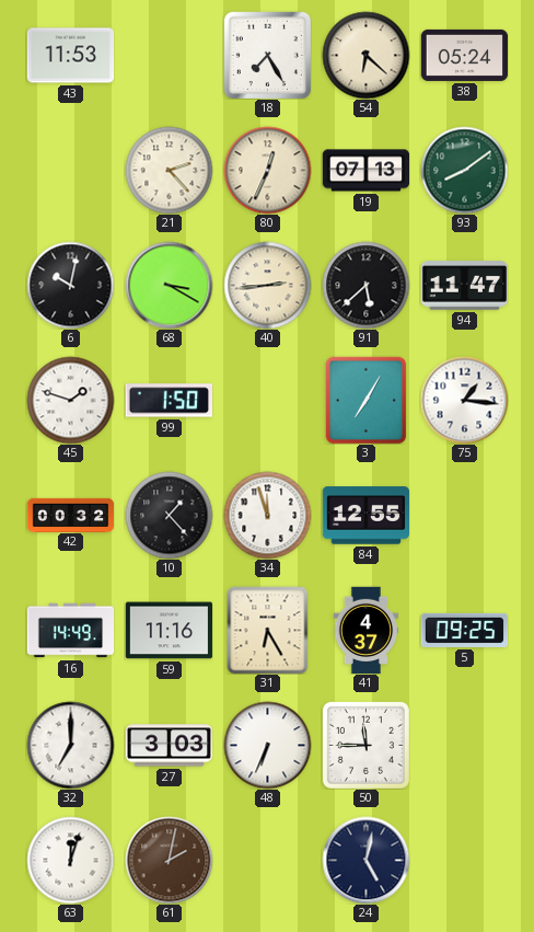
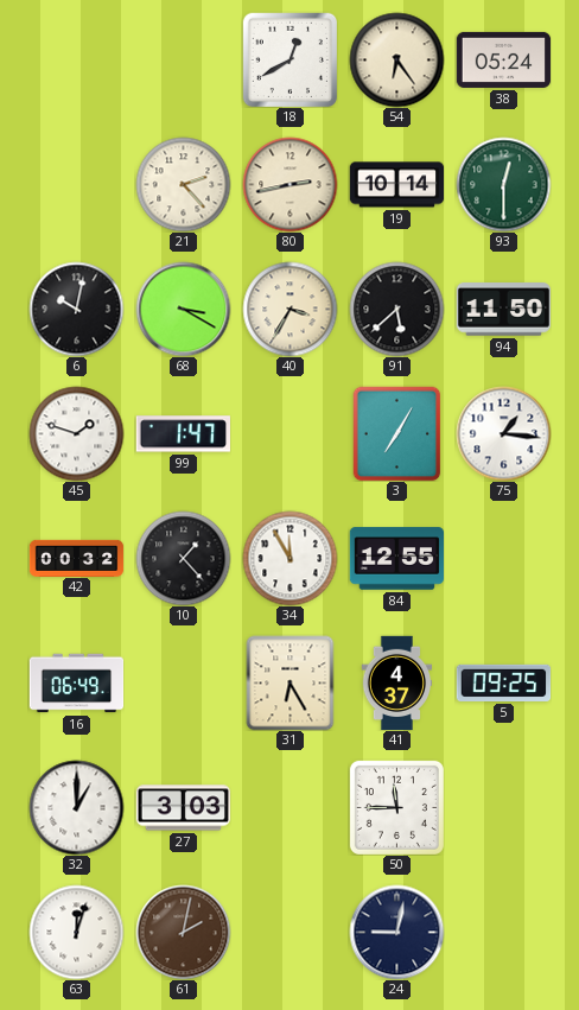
43: 11:53 -> none (70, 56)
18: 7:25 -> 12:40 (289, 59)
54: 6:22 -> 6:24 (396, 59)
80: 12:34 -> 2:43 (289, 184)
19: 07:13 -> 10:14 (396, 185)
93: 8:09 -> 12:30 (503, 184)
40: 2:44 -> 3:35 (289, 309)
94: 11:47 -> 11:50 (503, 310)
99: 1:50 -> 1:47 (183, 434)
34: 11:57 -> 11:55 (289, 558)
16: 14:49 -> 06:49 (76, 684)
59: 11:16 -> none (169, 631)
32: 7:00 -> 1:00 (76, 807)
48: 6:34 -> none (267, 745)
24: 5:02 -> 9:02 (396, 932)
